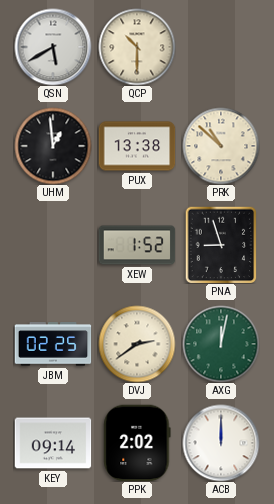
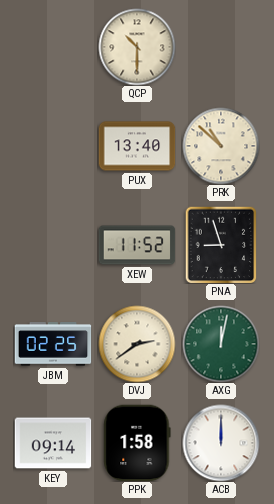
QSN: 5:40 -> none (53, 47)
UHM: 12:59 -> none (53, 146)
PUX: 13:38 -> 13:40 (137, 146)
XEW: 1:52 -> 11:52 (137, 245)
PPK: 2:02 -> 1:58 (137, 443)
